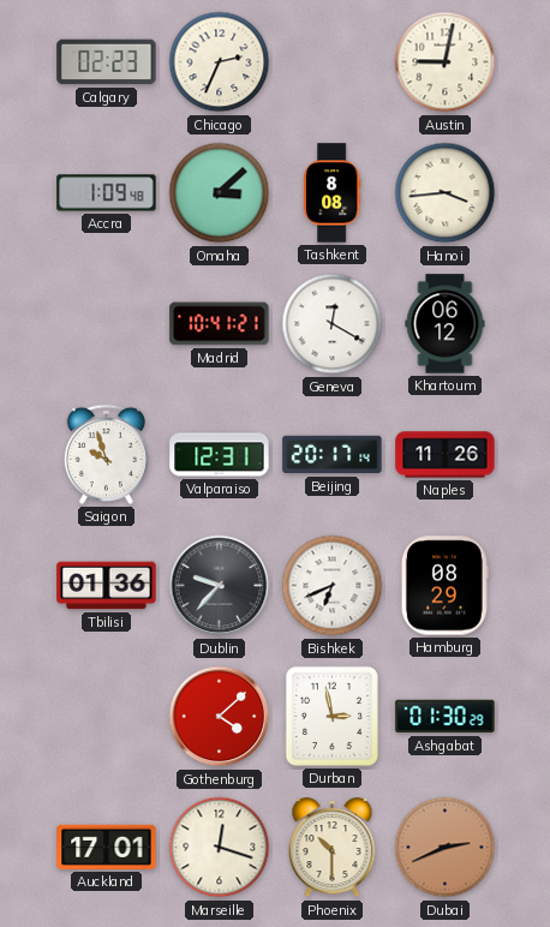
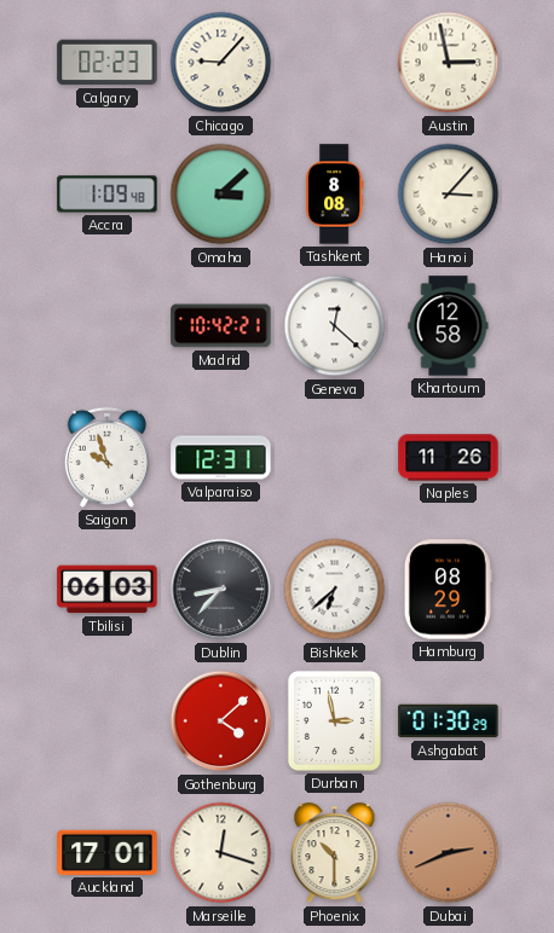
Chicago: 2:34 -> 9:07 (221, 63)
Austin: 9:02 -> 2:58 (449, 63)
Hanoi: 3:44 -> 3:07 (449, 195)
Madrid: 10:41 -> 10:42 (221, 326)
Geneva: 12:20 -> 12:22 (335, 326)
Khartoum: 06:12 -> 12:58 (449, 326)
Beijing: 20:17 -> none (333, 455)
Tbilisi: 01:36 -> 06:03 (108, 590)
Dublin: 9:37 -> 8:37 (221, 590)
Bishkek: 6:41 -> 6:38 (335, 590)
